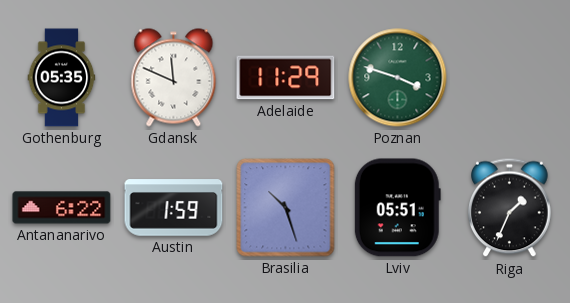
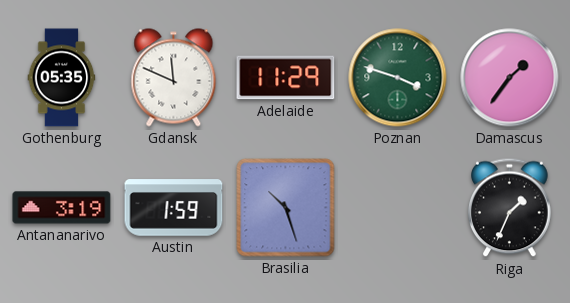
Damascus: none -> 1:36 (510, 78)
Antananarivo: 6:22 -> 3:19 (62, 208)
Lviv: 05:51 -> none (397, 208)
